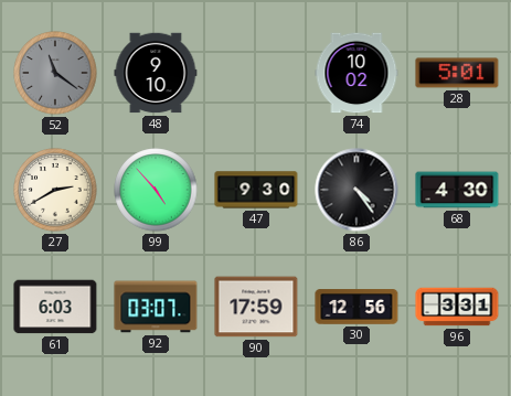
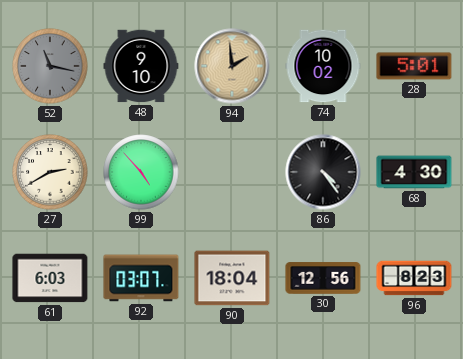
52: 11:21 -> 11:17 (50, 66)
94: none -> 1:59 (232, 66)
47: 9:30 -> none (256, 190)
90: 17:59 -> 18:04 (232, 278)
96: 3:31 -> 8:23 (414, 278)
